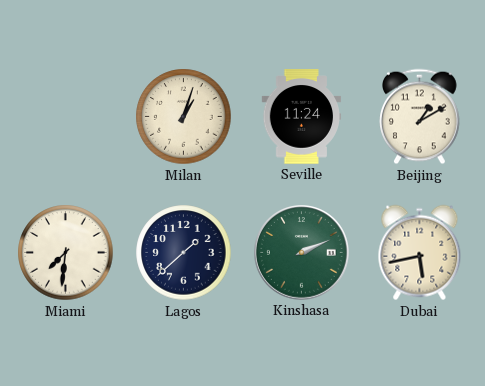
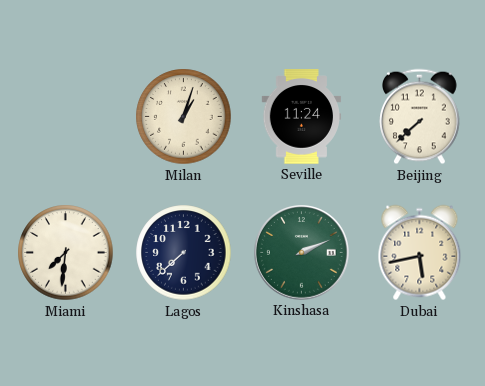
Beijing: 1:10 -> 7:38 (420, 117)
Lagos: 1:38 -> 7:38 (184, 253)
